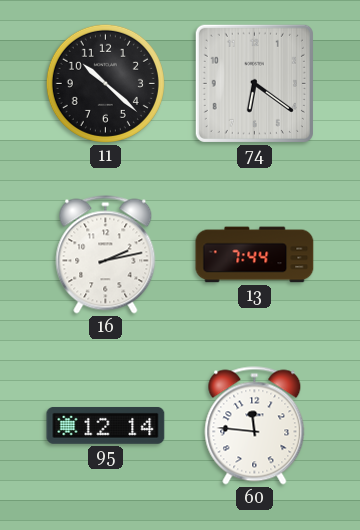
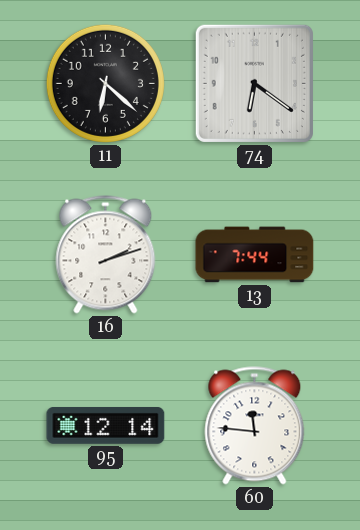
11: 10:22 -> 6:22 (105, 83)
16: 2:13 -> 2:12 (106, 255)
